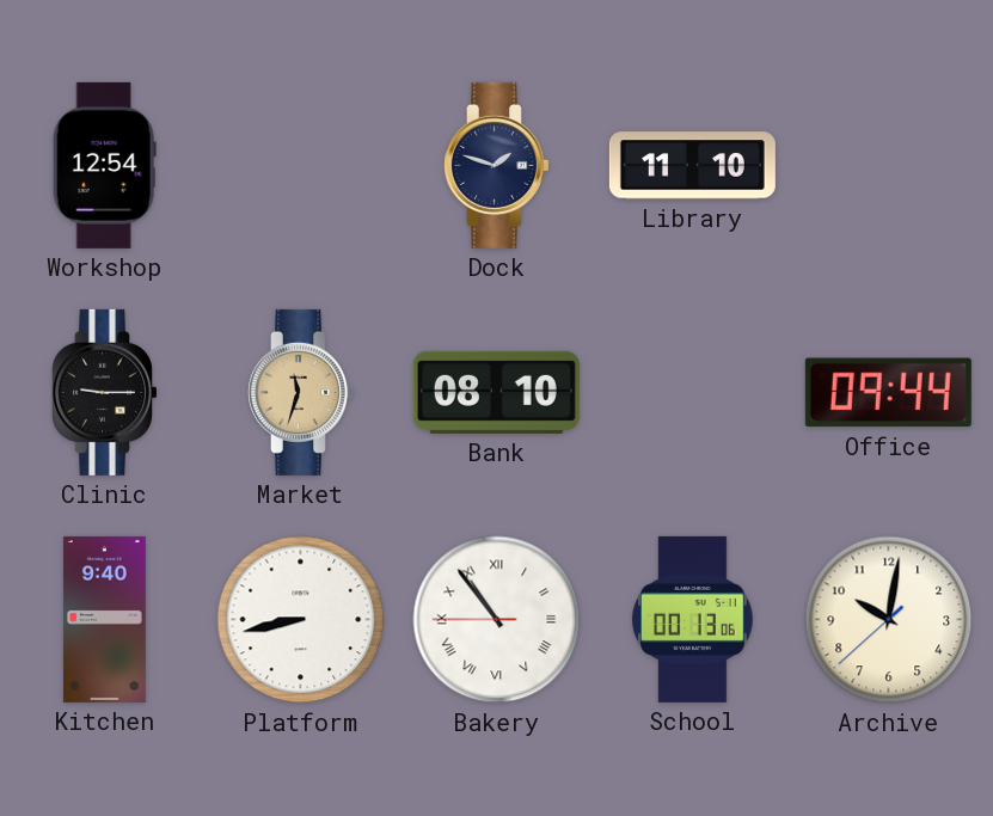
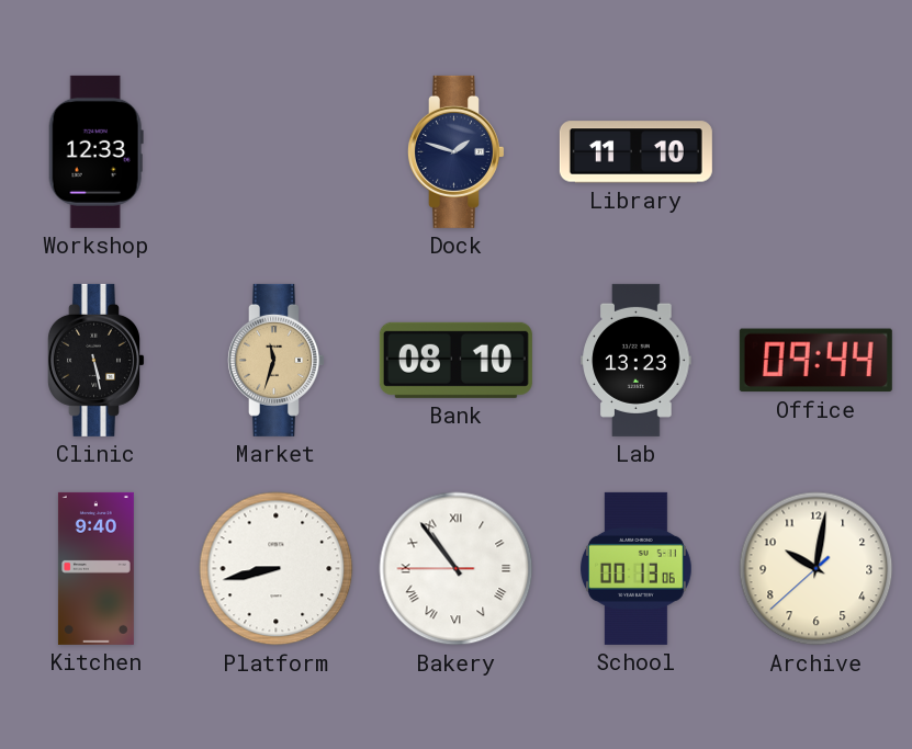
Workshop: 12:54 -> 12:33 (95, 151)
Clinic: 9:15 -> 5:28 (95, 360)
Lab: none -> 13:23 (637, 360)
